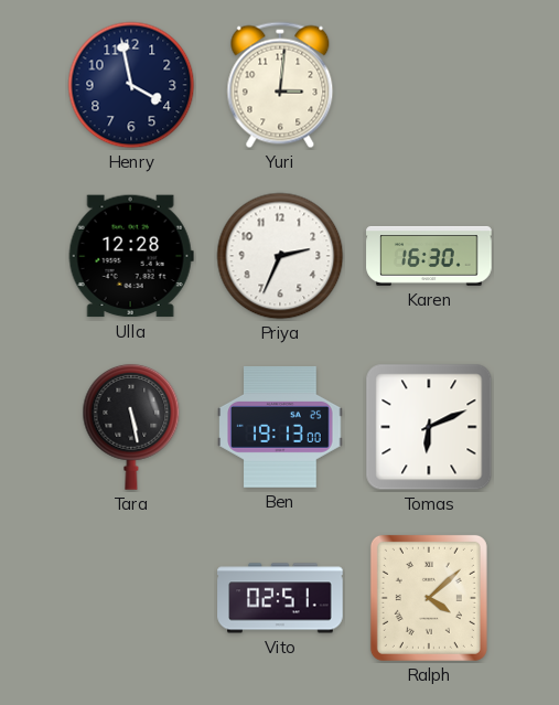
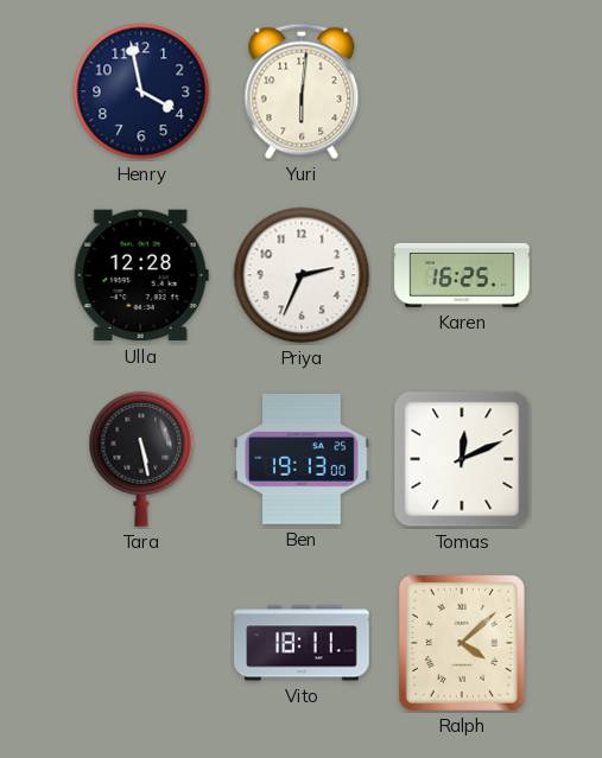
Yuri: 3:01 -> 6:01 (302, 91)
Karen: 16:30 -> 16:25 (462, 275)
Tomas: 6:11 -> 12:11 (462, 459)
Vito: 02:51 -> 18:11 (302, 643)
